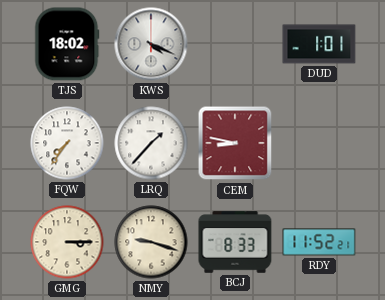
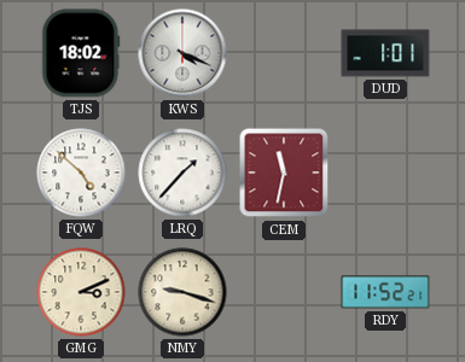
FQW: 7:36 -> 4:52 (81, 173)
CEM: 8:47 -> 11:32 (284, 173)
GMG: 3:15 -> 3:11 (81, 292)
BCJ: 8:33 -> none (235, 242)
